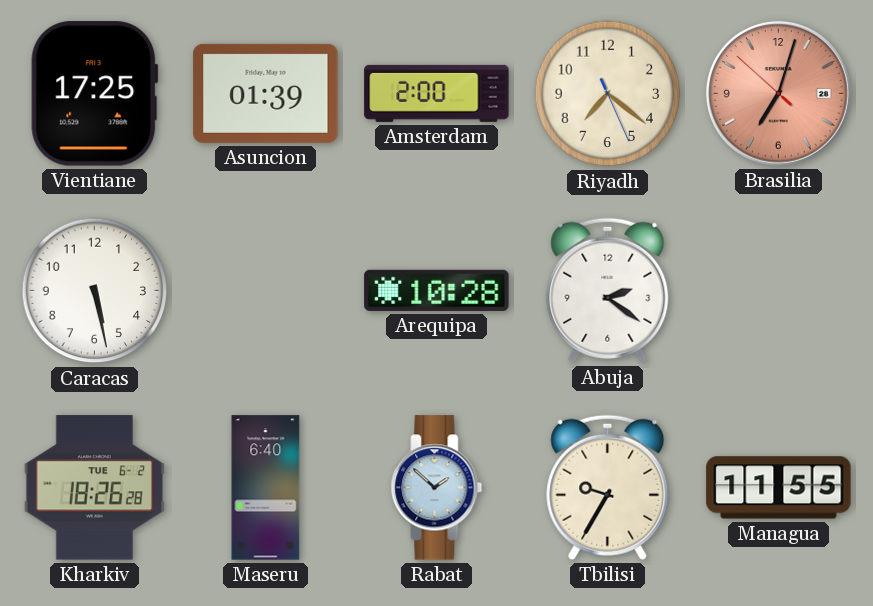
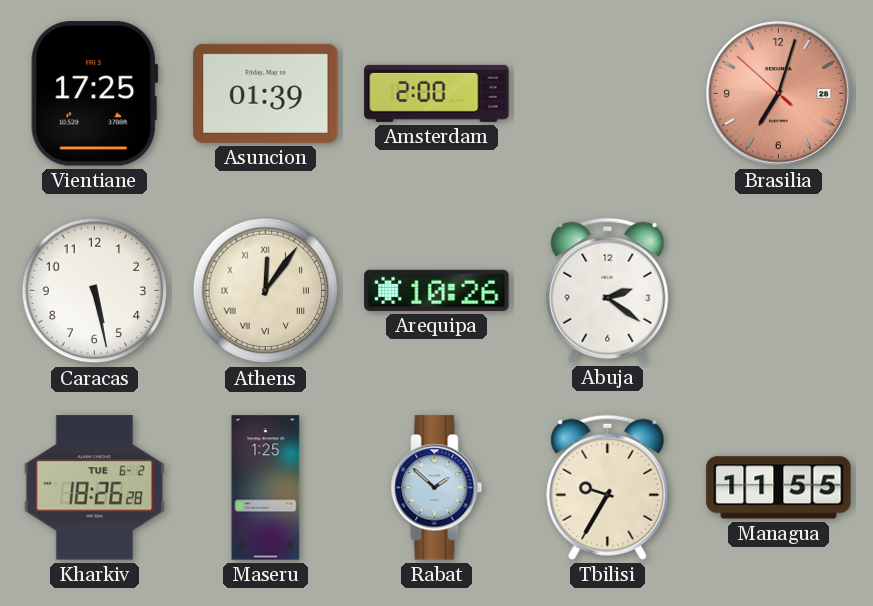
Riyadh: 7:21 -> none (608, 94)
Athens: none -> 12:06 (266, 291)
Arequipa: 10:28 -> 10:26 (437, 290)
Maseru: 6:40 -> 1:25 (266, 488)
